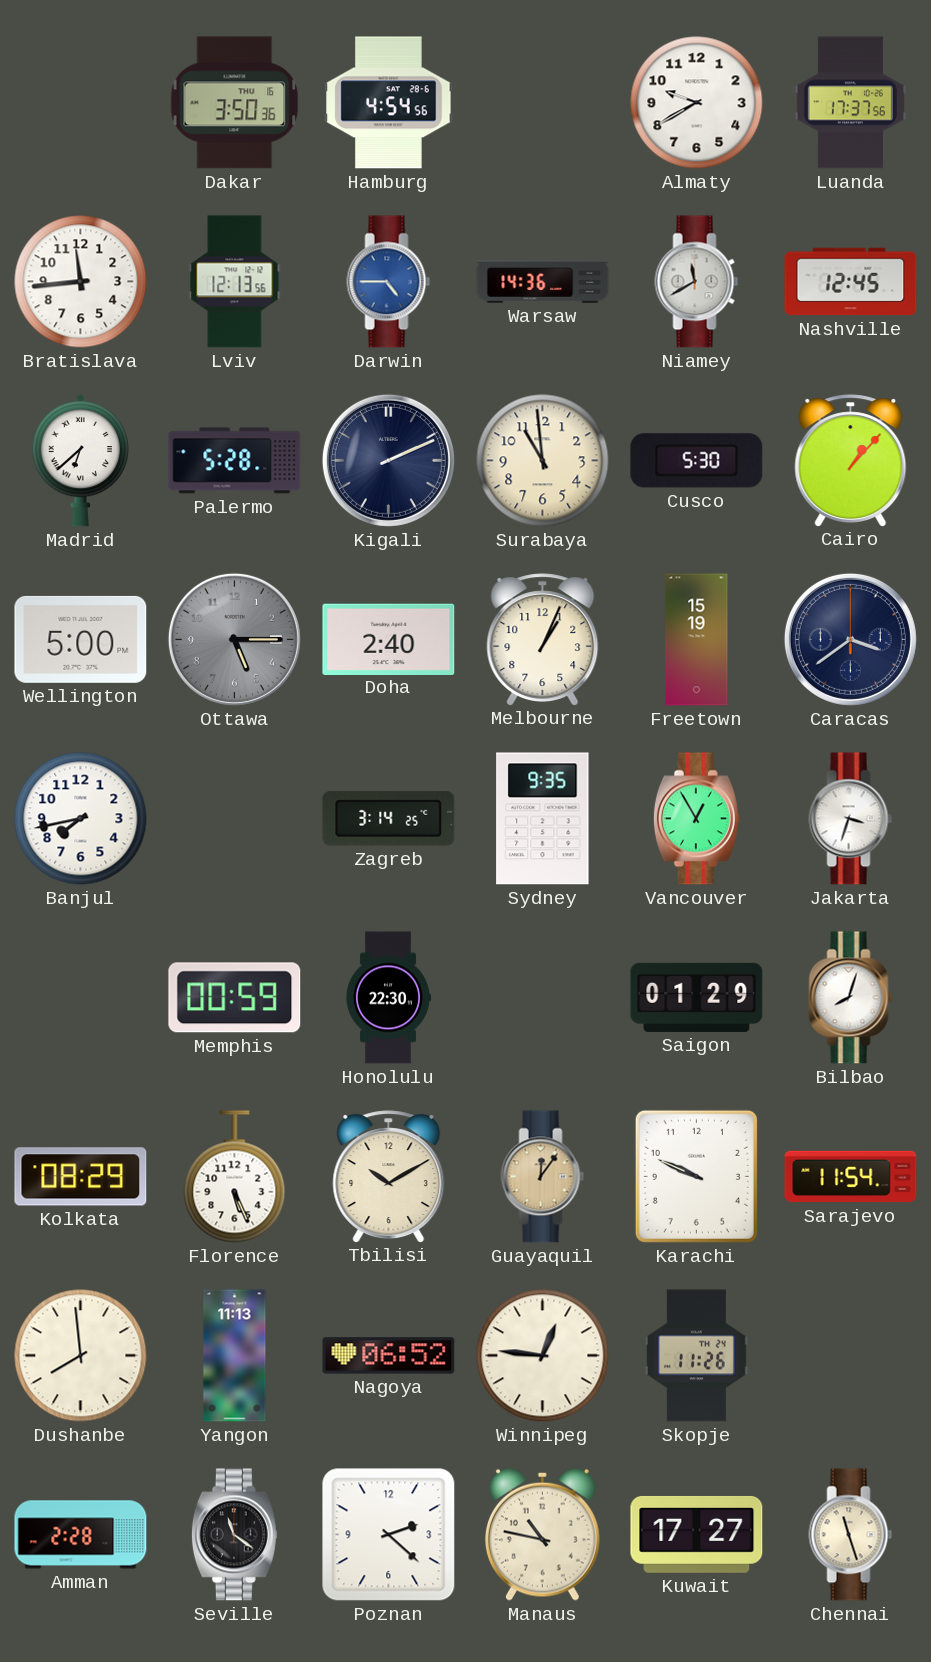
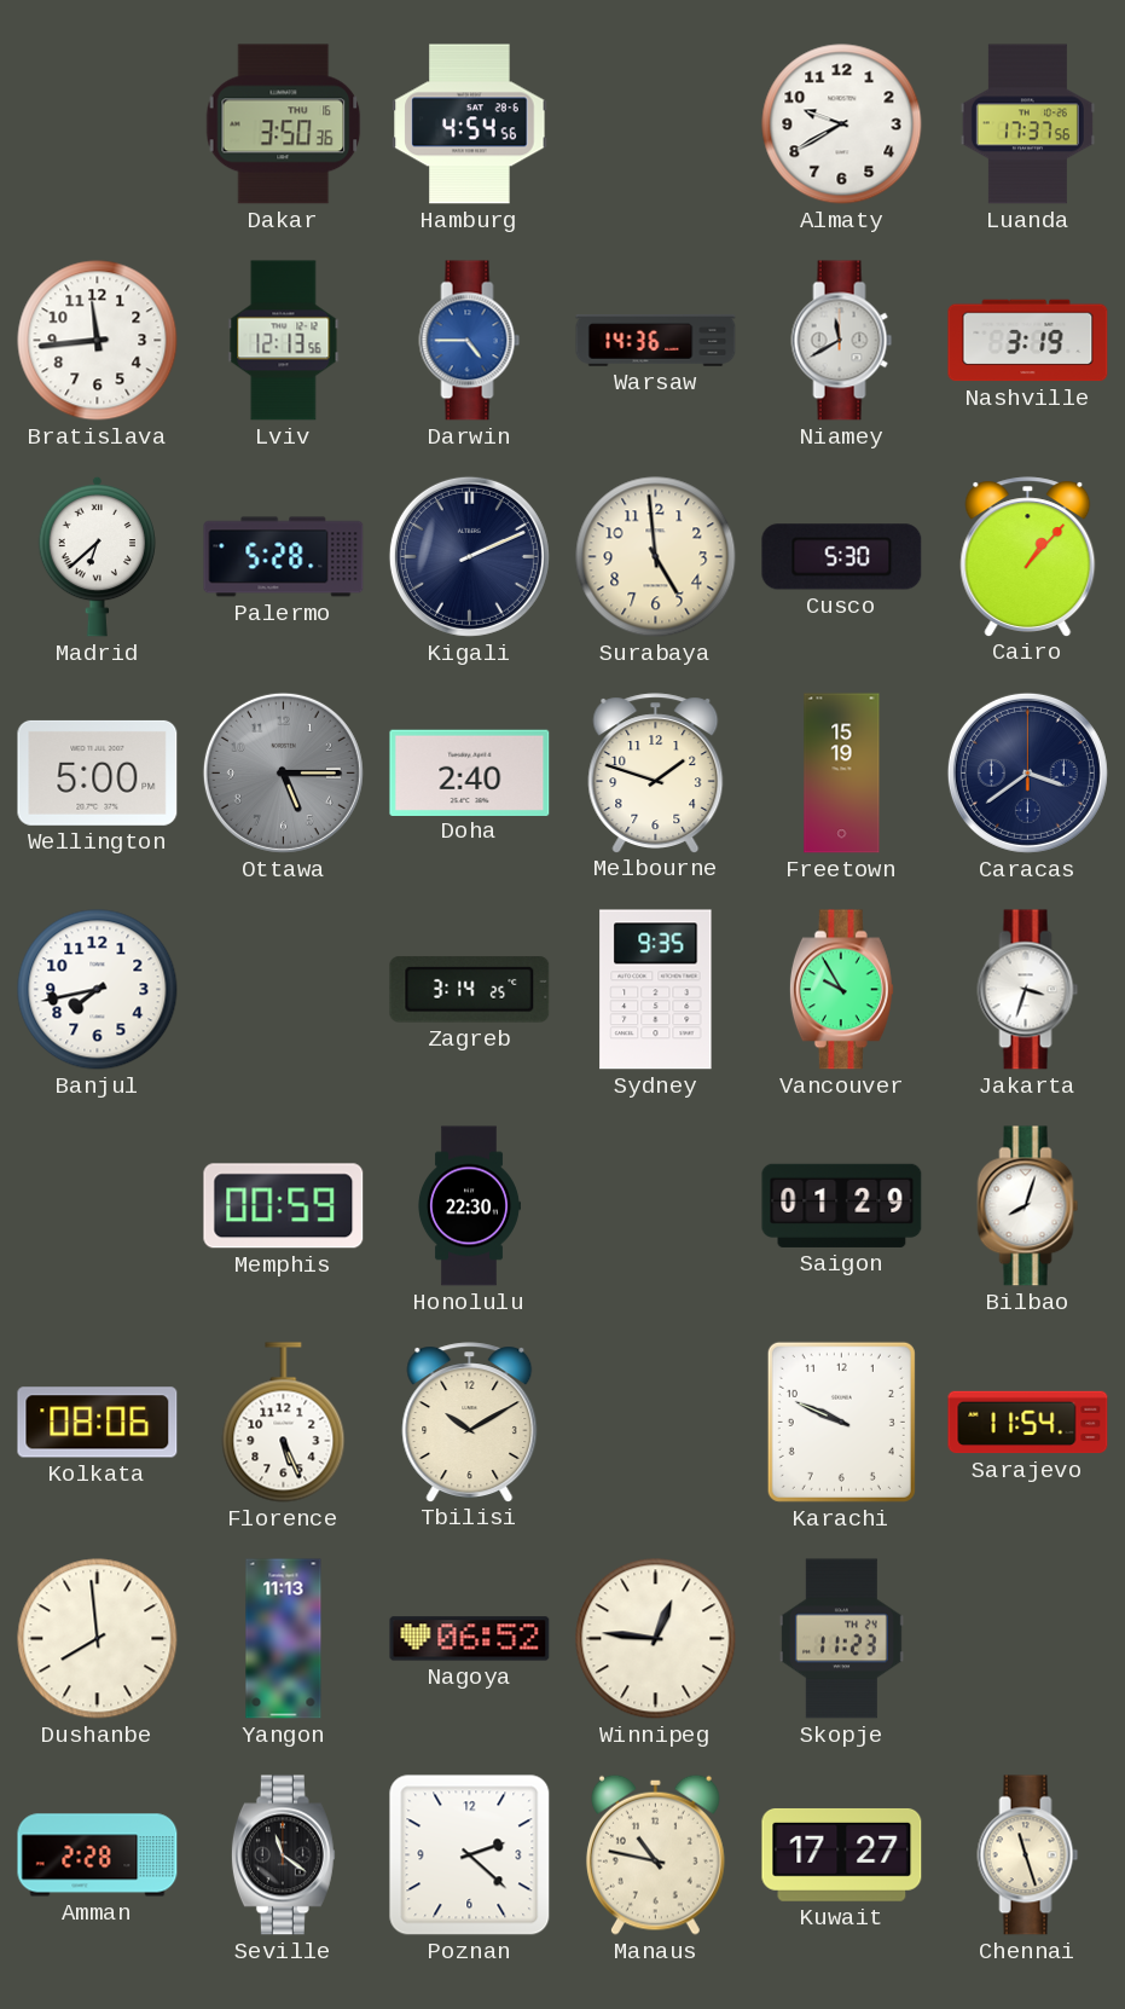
Nashville: 12:45 -> 3:19 (1028, 341)
Surabaya: 10:59 -> 4:59 (656, 557)
Melbourne: 1:04 -> 1:48 (656, 772)
Vancouver: 12:55 -> 9:55 (841, 990)
Kolkata: 08:29 -> 08:06 (98, 1423)
Guayaquil: 12:06 -> none (543, 1177)
Skopje: 11:26 -> 11:23 (841, 1639)
